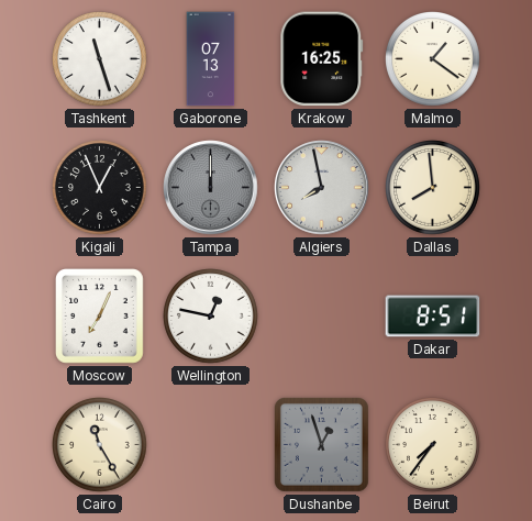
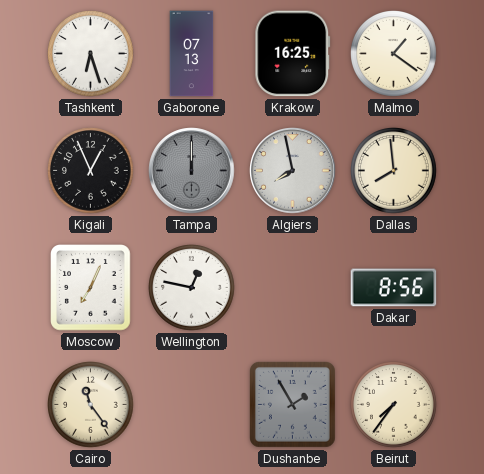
Tashkent: 11:27 -> 6:27 (91, 54)
Dakar: 8:51 -> 8:56 (394, 288)
Cairo: 11:25 -> 11:24 (91, 405)
Dushanbe: 12:57 -> 1:55 (292, 404)
